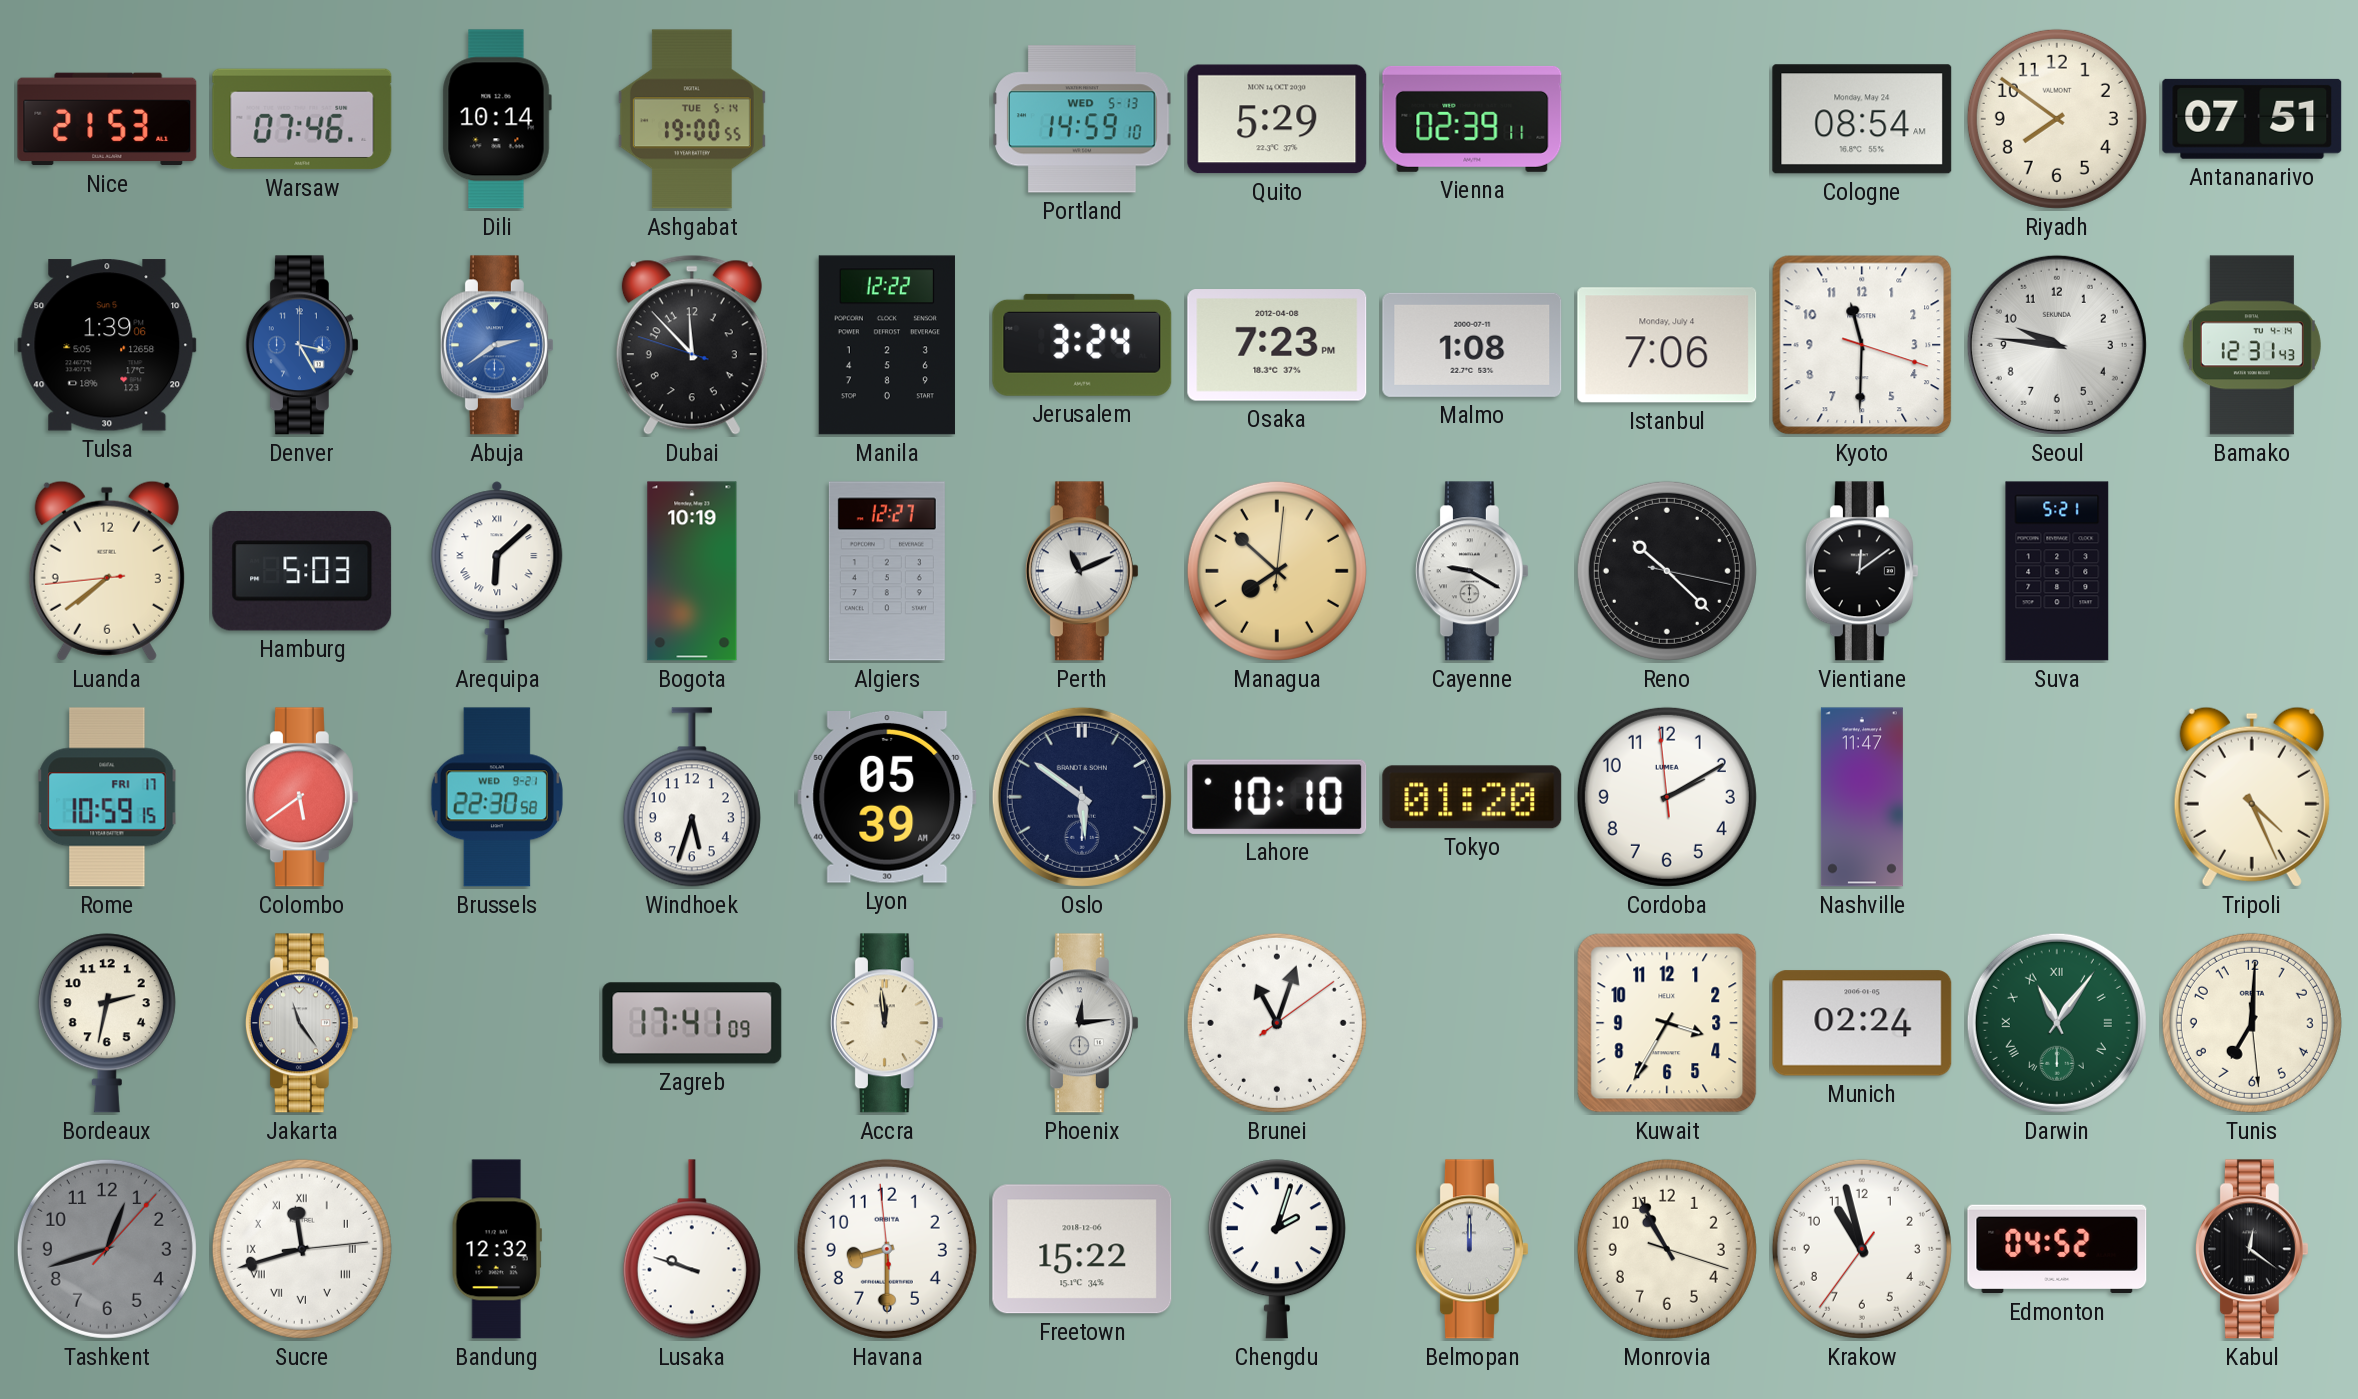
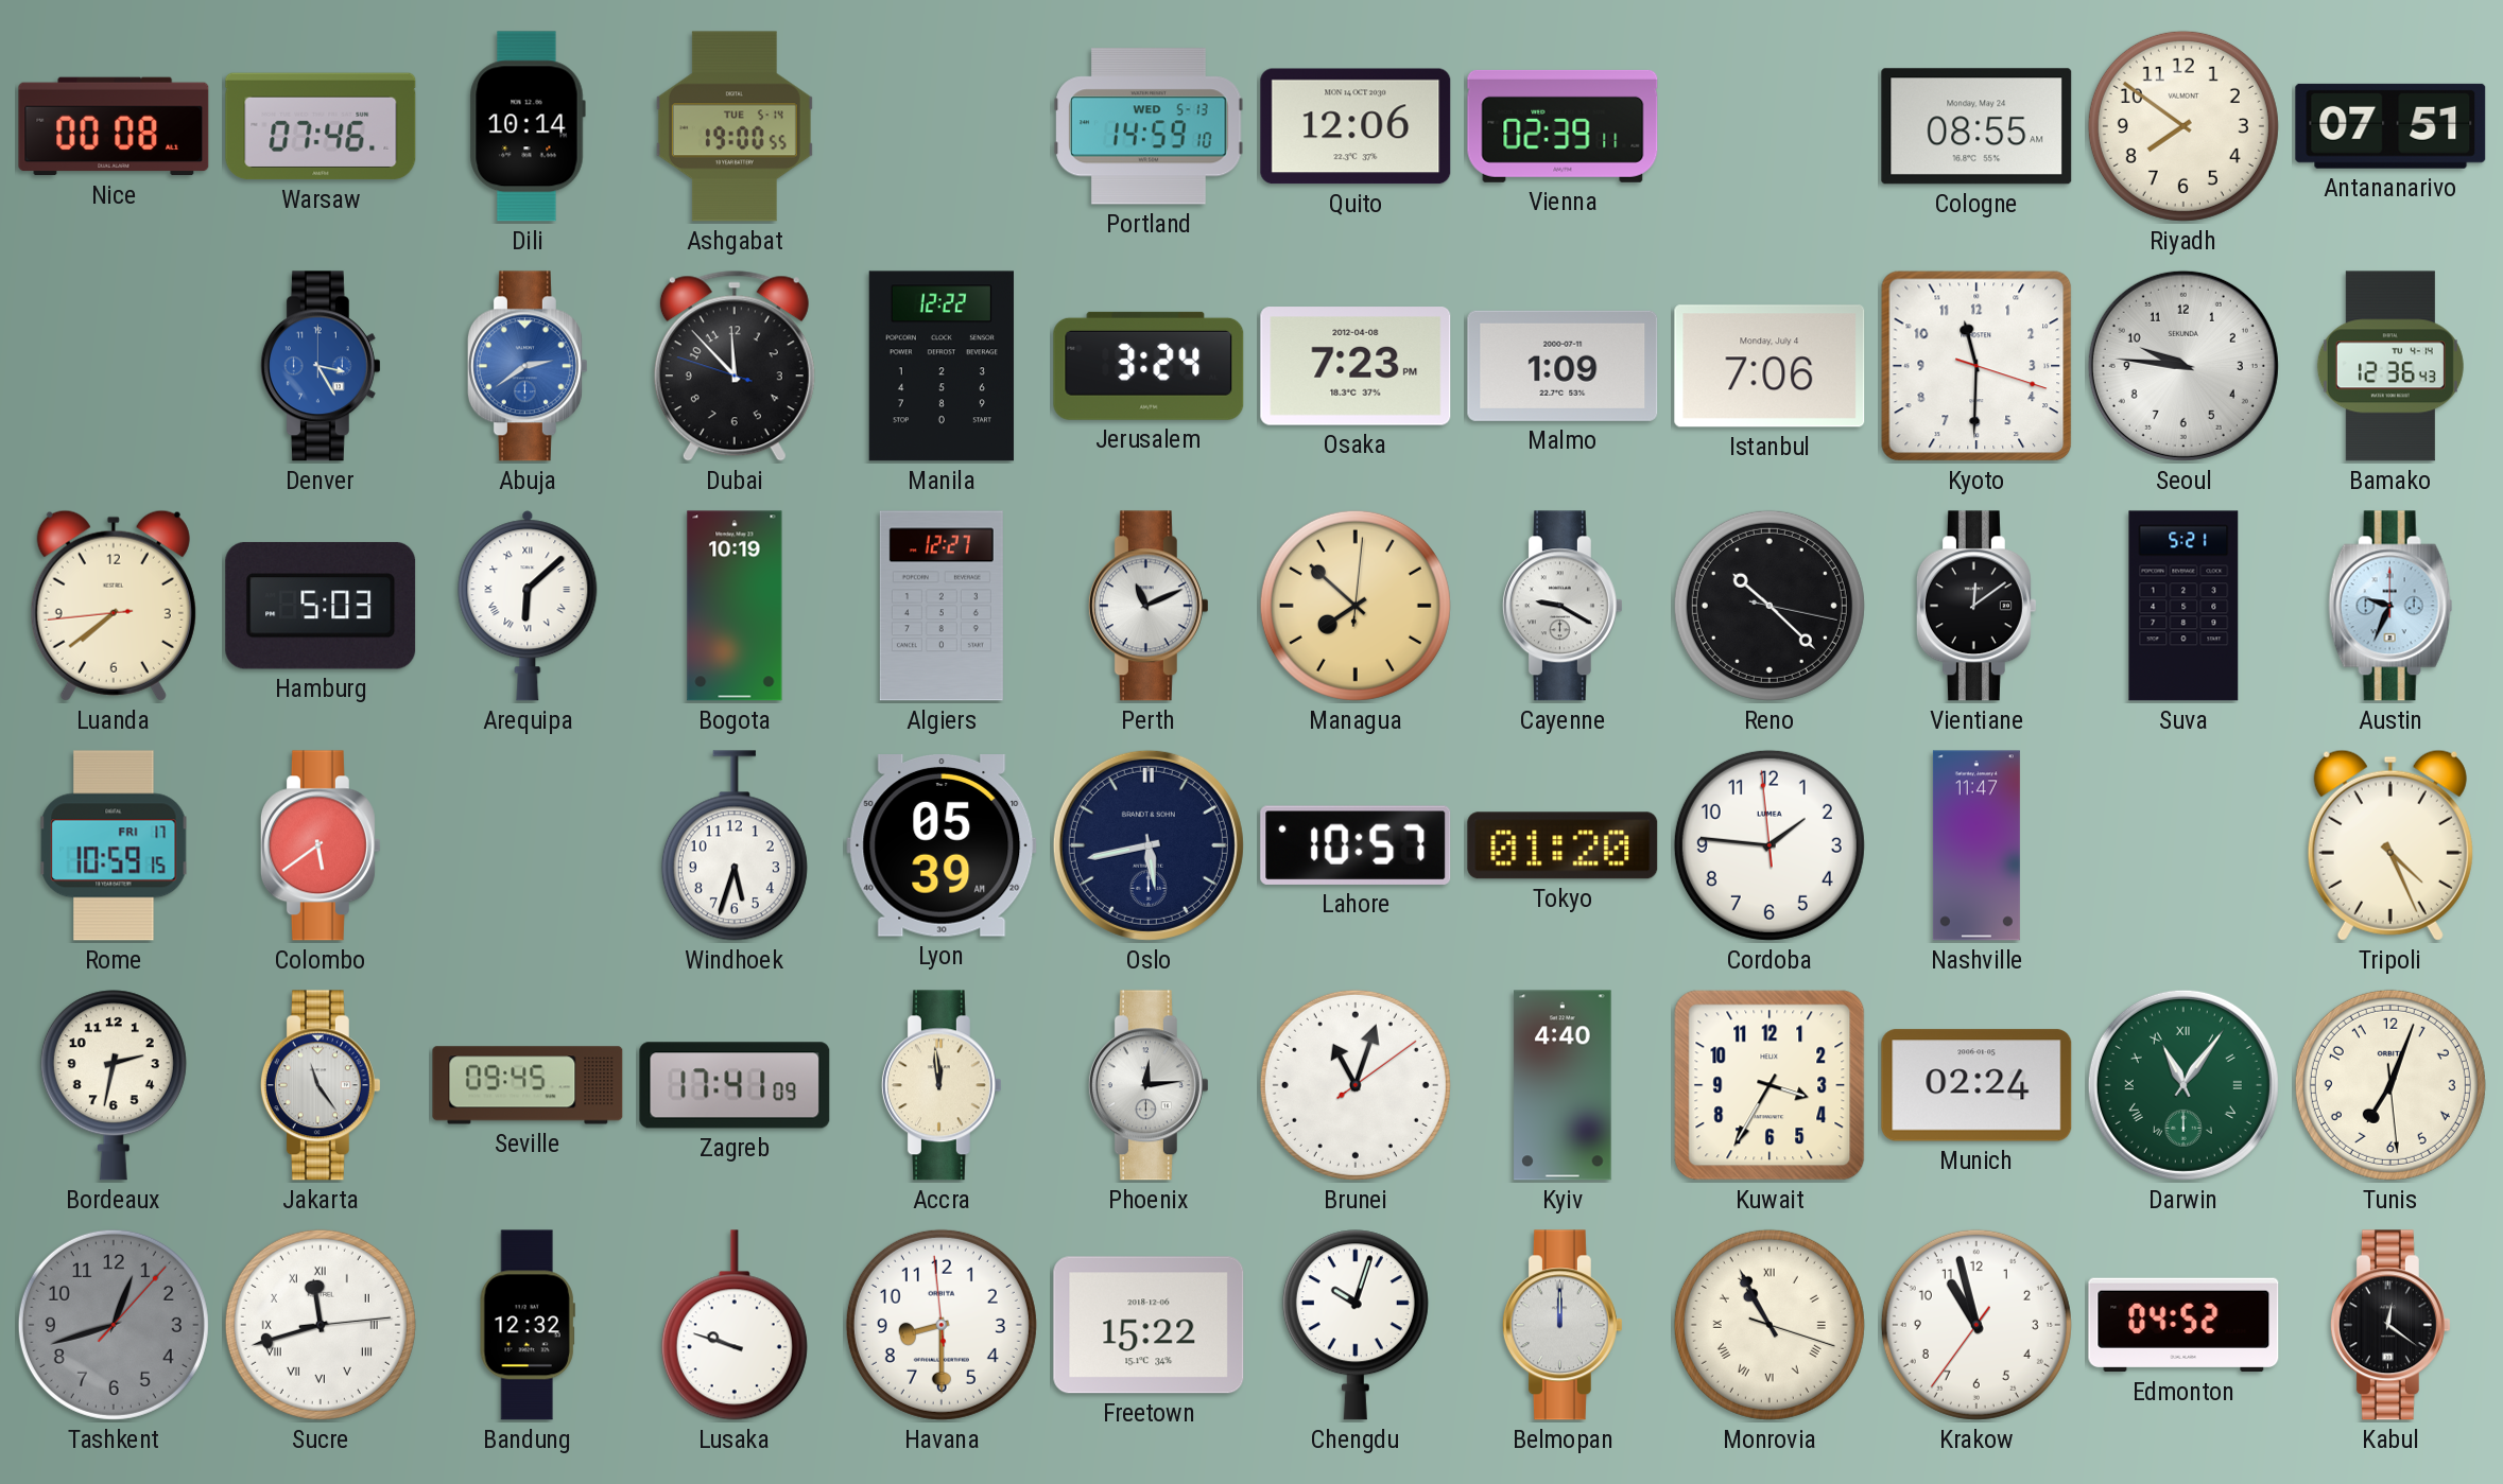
Nice: 21:53 -> 00:08 (114, 126)
Quito: 5:29 -> 12:06 (1356, 126)
Cologne: 08:54 -> 08:55 (1976, 126)
Tulsa: 1:39 -> none (107, 345)
Malmo: 1:08 -> 1:09 (1563, 366)
Bamako: 12:31 -> 12:36 (2390, 366)
Austin: none -> 9:34 (2390, 606)
Brussels: 22:30 -> none (497, 797)
Oslo: 5:51 -> 5:43 (1149, 845)
Lahore: 10:10 -> 10:57 (1356, 845)
Cordoba: 2:09 -> 1:45 (1770, 845)
Seville: none -> 09:45 (528, 1085)
Kyiv: none -> 4:40 (1563, 1085)
Tunis: 7:00 -> 7:03 (2390, 1085)
Chengdu: 2:03 -> 10:03 (1356, 1325)
Monrovia numerals: Arabic -> Roman (1770, 1325)
